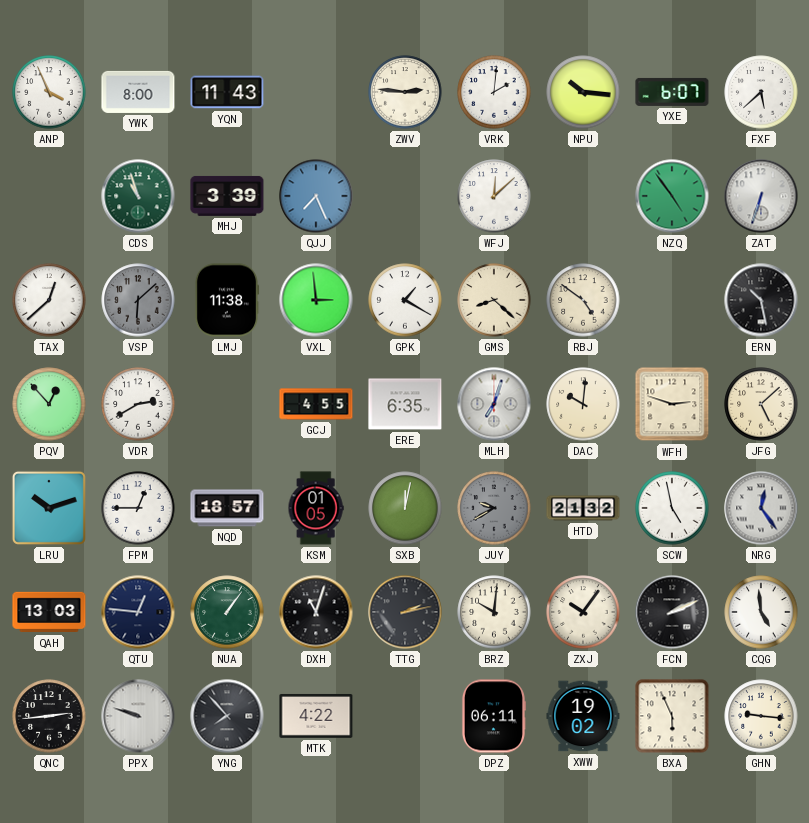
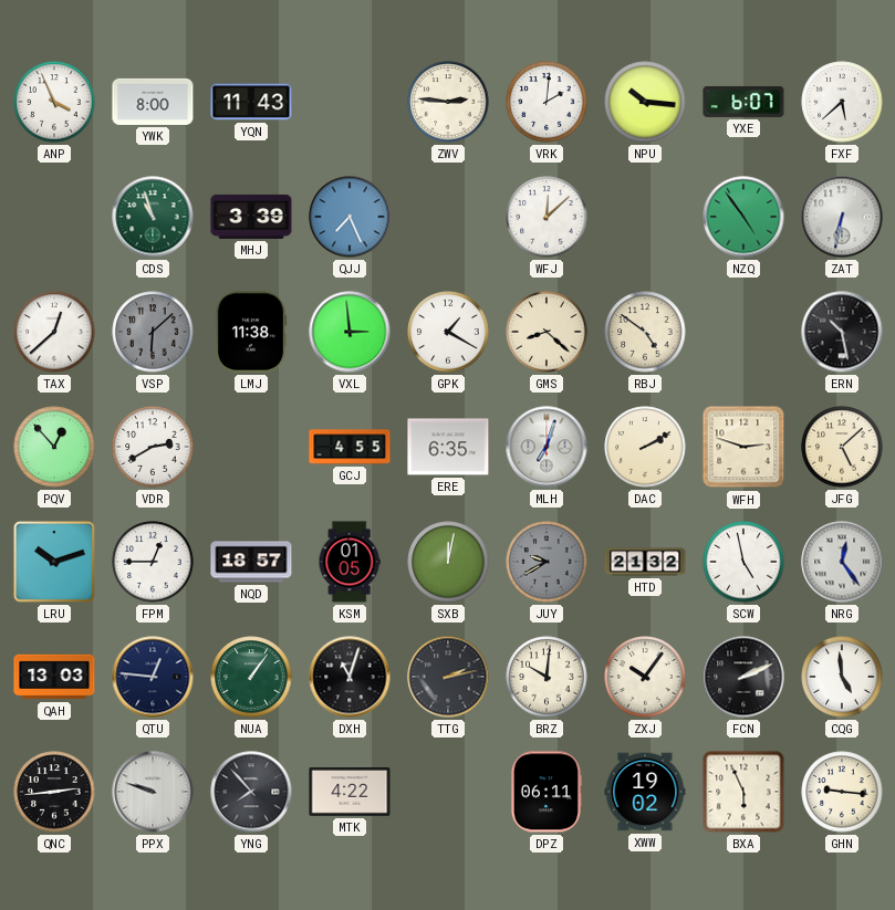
ZAT: 6:33 -> 6:32 (842, 217)
DAC: 10:01 -> 2:10 (645, 447)
